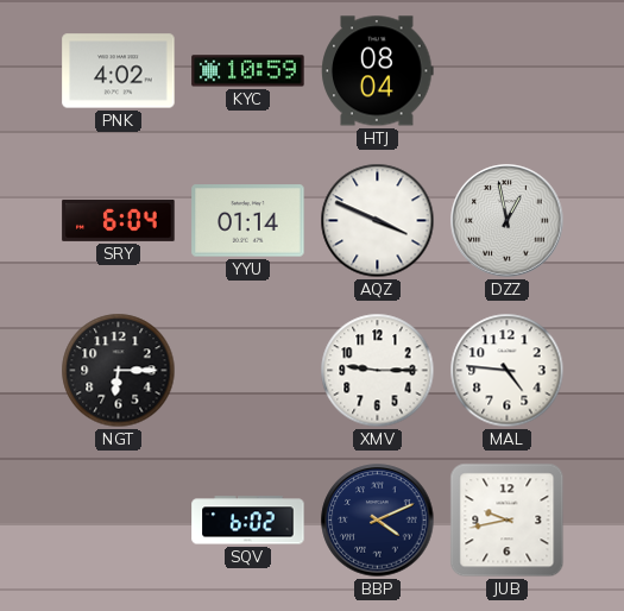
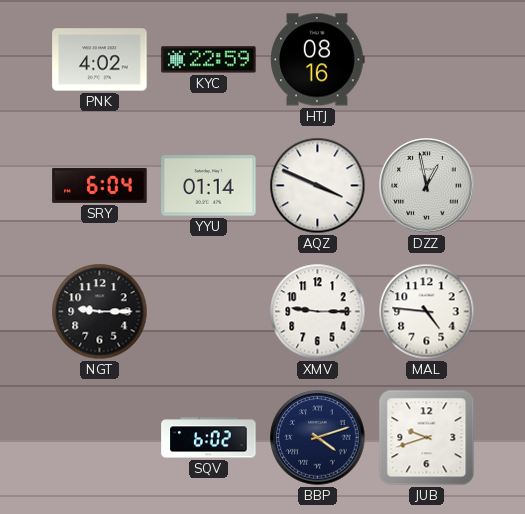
KYC: 10:59 -> 22:59 (209, 60)
HTJ: 08:04 -> 08:16 (318, 60)
NGT: 6:15 -> 9:15 (100, 312)
BBP: 4:11 -> 4:12 (318, 438)
JUB: 9:43 -> 9:42 (427, 438)
